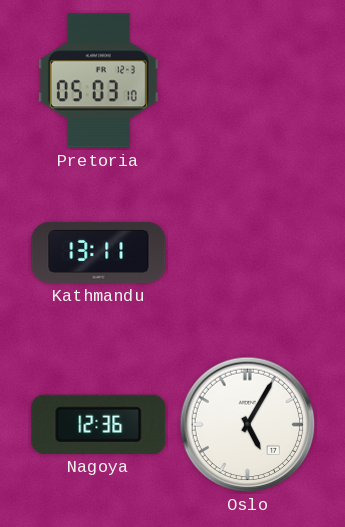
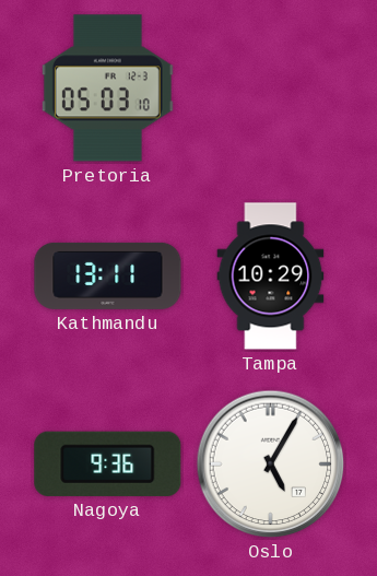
Tampa: none -> 10:29 (271, 277)
Nagoya: 12:36 -> 9:36 (108, 463)
